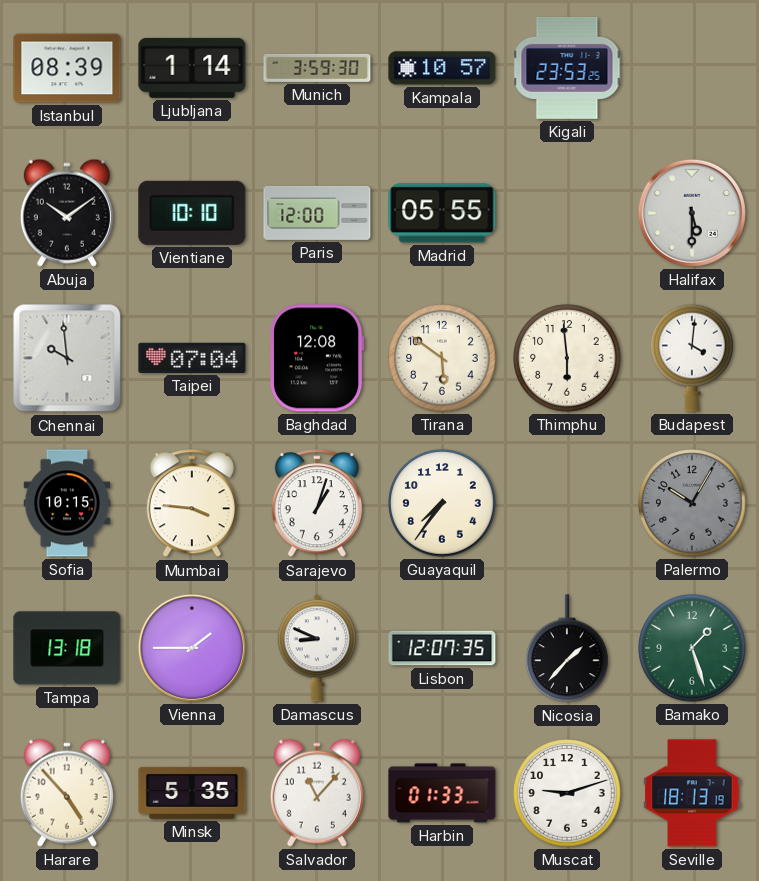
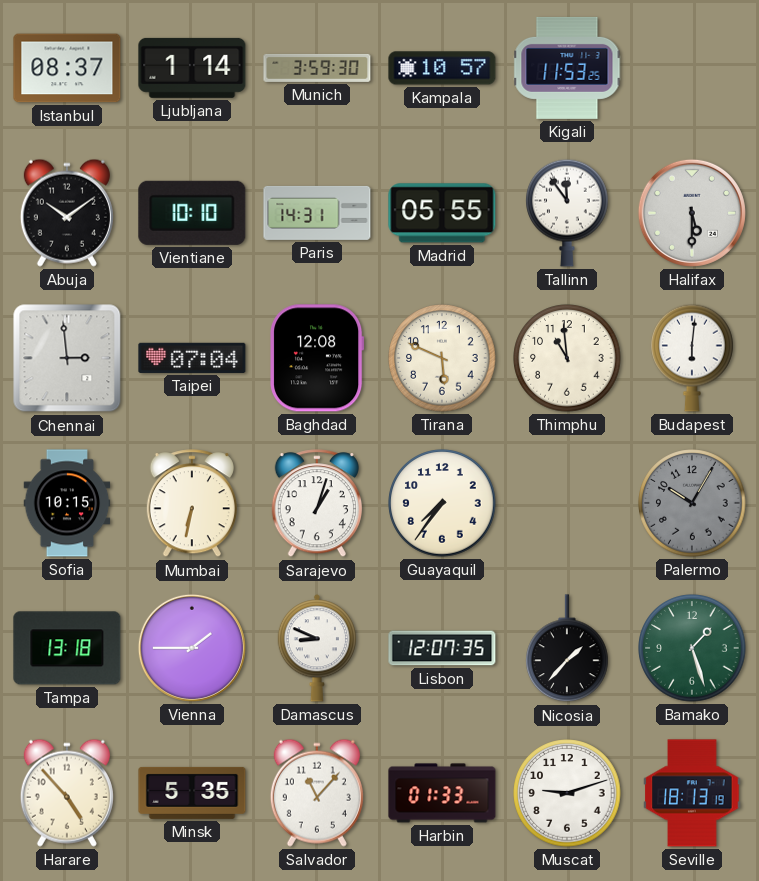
Istanbul: 08:39 -> 08:37 (67, 68)
Kigali: 23:53 -> 11:53 (567, 68)
Paris: 12:00 -> 14:31 (317, 213)
Tallinn: none -> 11:54 (568, 213)
Chennai: 9:59 -> 2:59 (67, 358)
Tirana: 5:51 -> 5:49 (442, 358)
Thimphu: 5:59 -> 10:59 (567, 358)
Budapest: 4:01 -> 6:01 (693, 358)
Mumbai: 3:46 -> 6:32 (192, 504)
